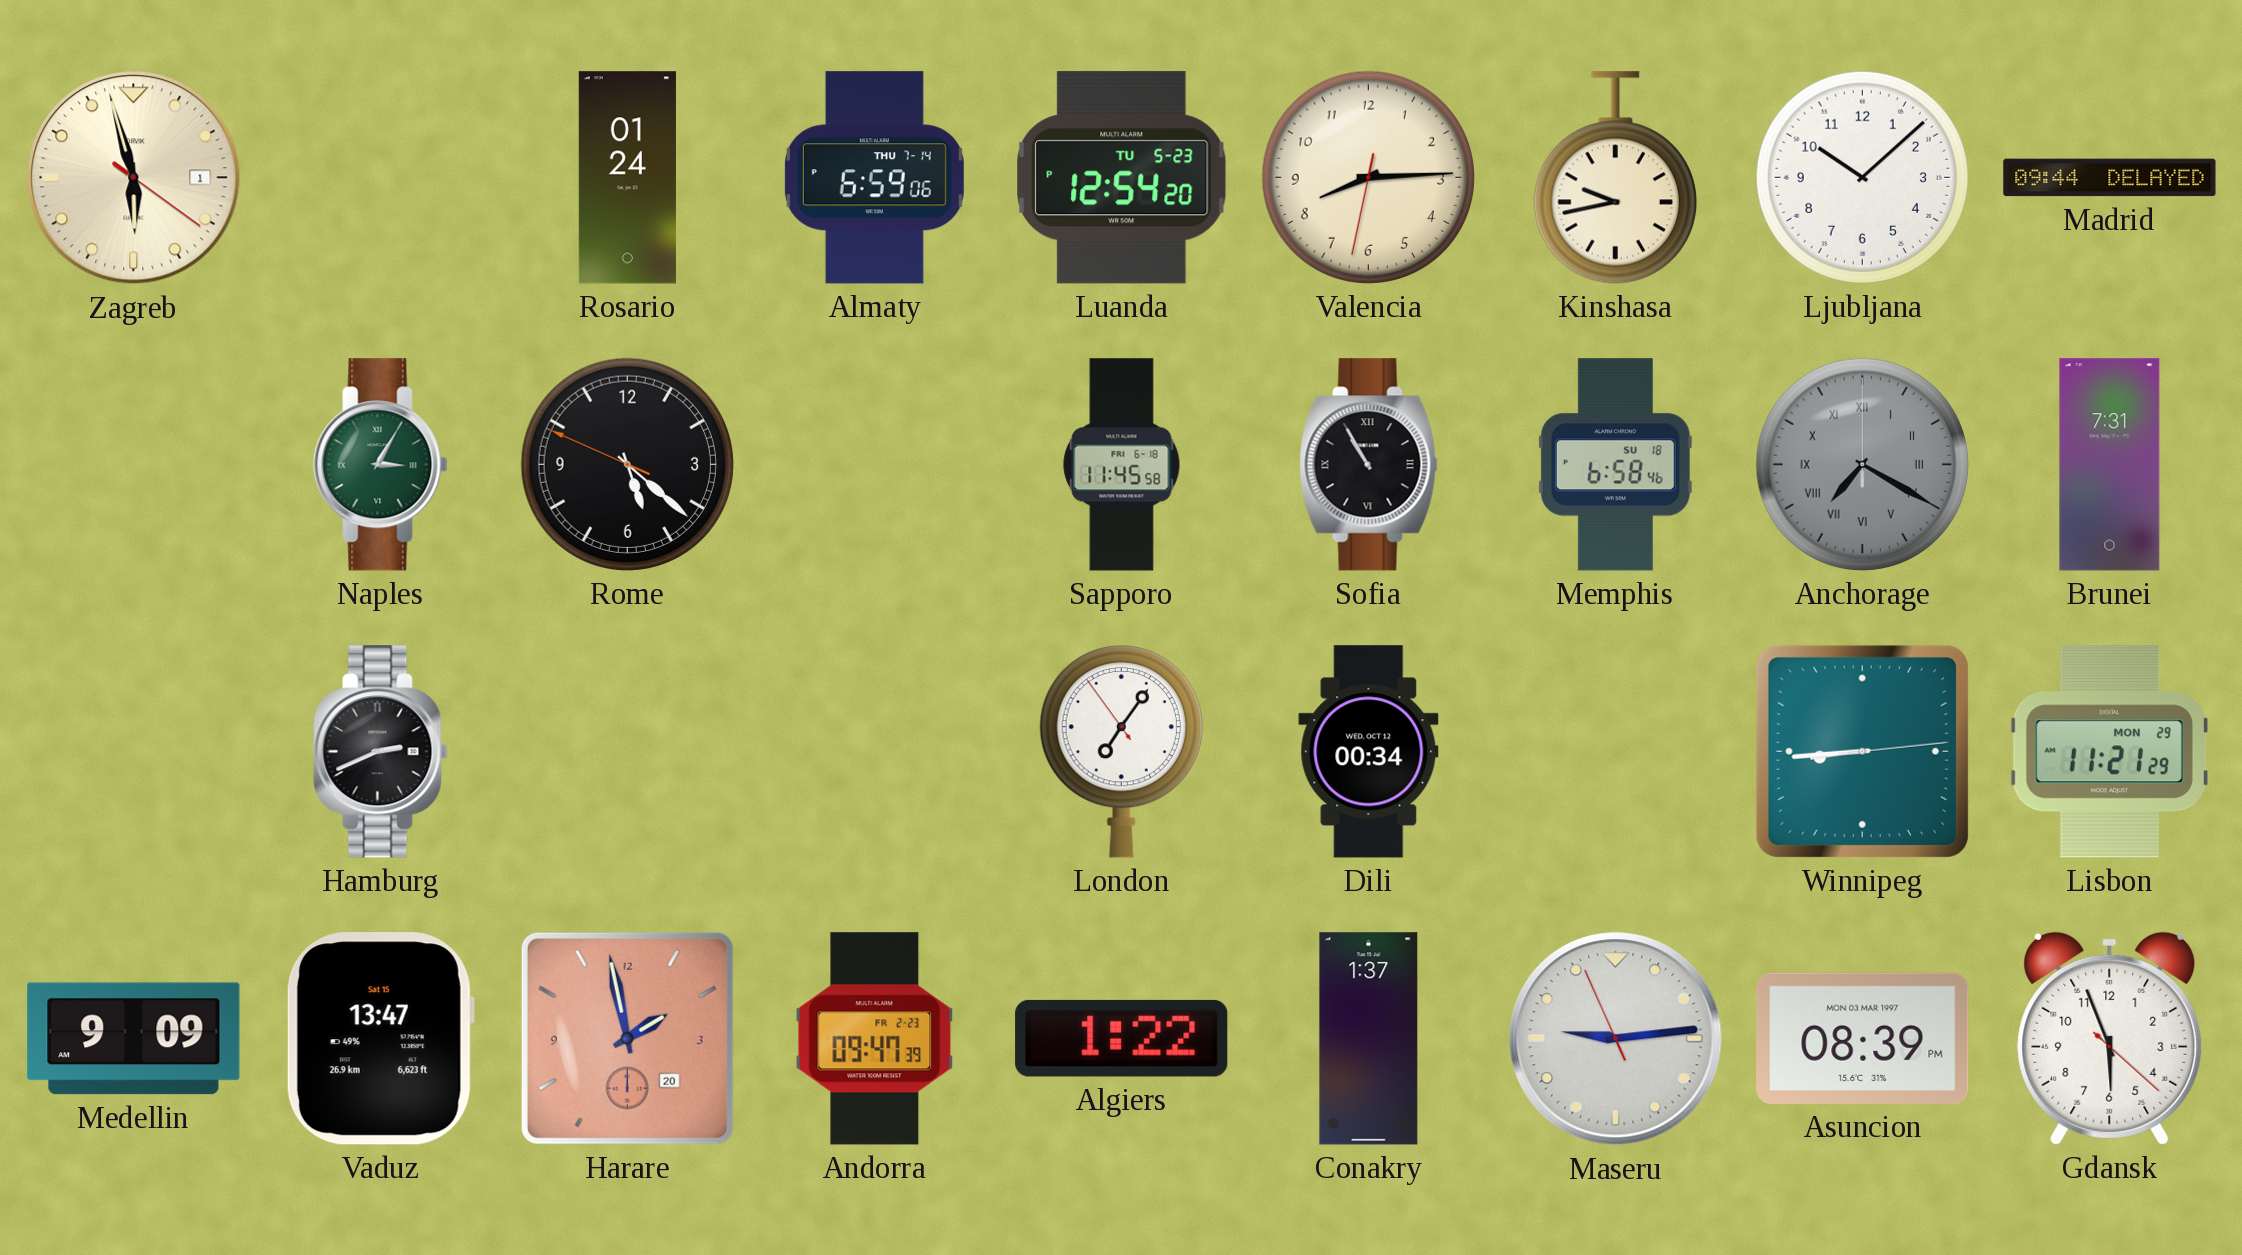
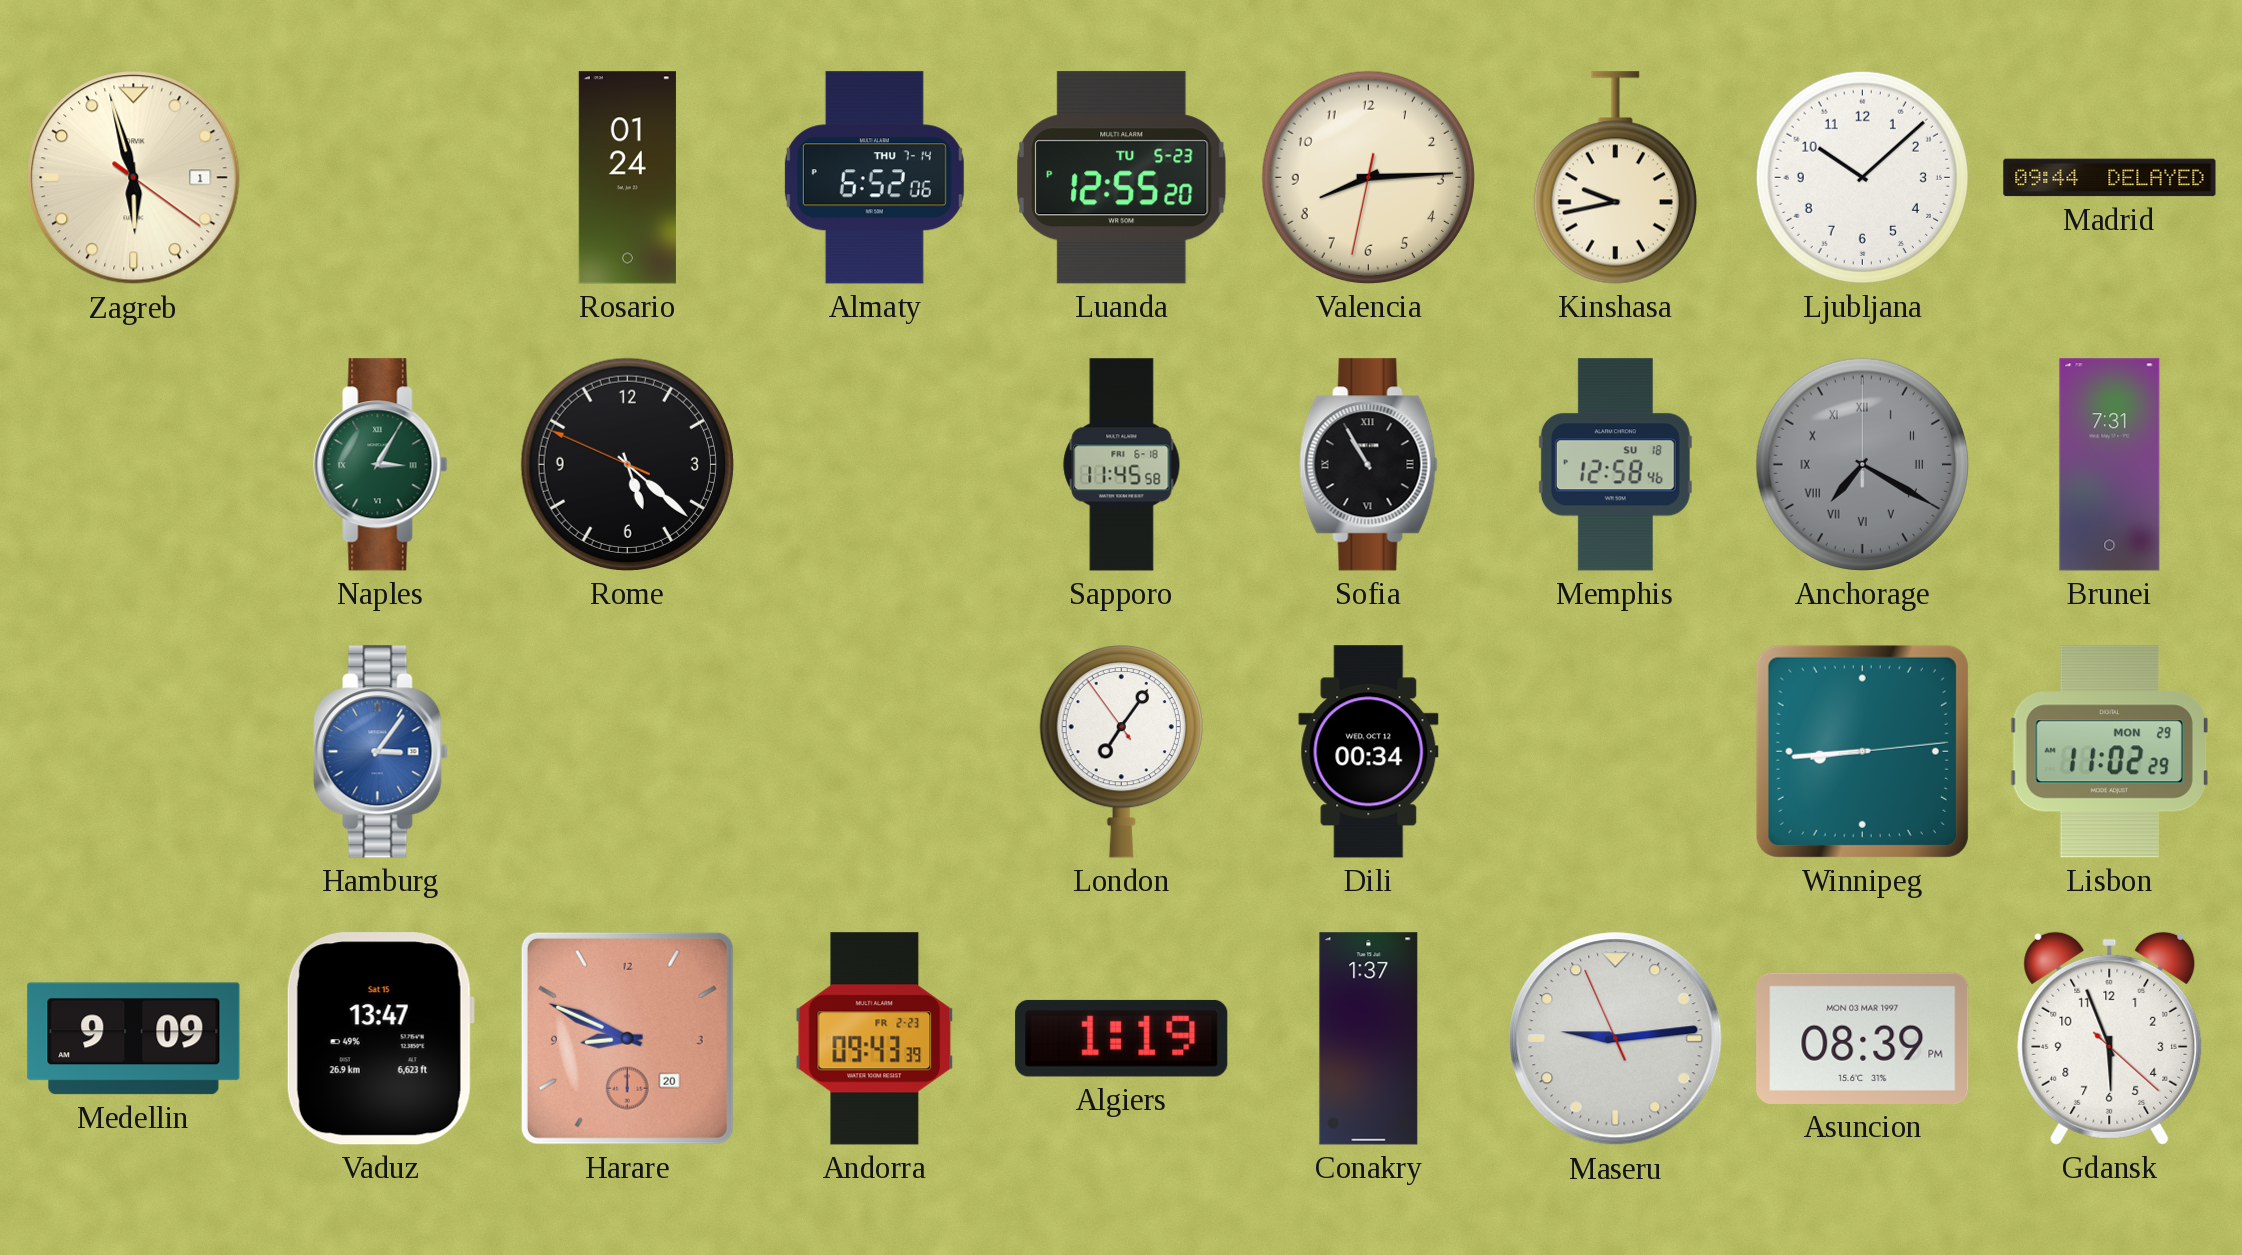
Almaty: 6:59 -> 6:52 (874, 178)
Luanda: 12:54 -> 12:55 (1122, 178)
Memphis: 6:58 -> 12:58 (1615, 465)
Hamburg: 2:41 -> 3:06 (381, 752)
Hamburg dial: black -> blue (381, 752)
Lisbon: 11:21 -> 11:02 (2109, 752)
Harare: 1:58 -> 8:49 (627, 1038)
Andorra: 09:47 -> 09:43 (875, 1039)
Algiers: 1:22 -> 1:19 (1122, 1038)
